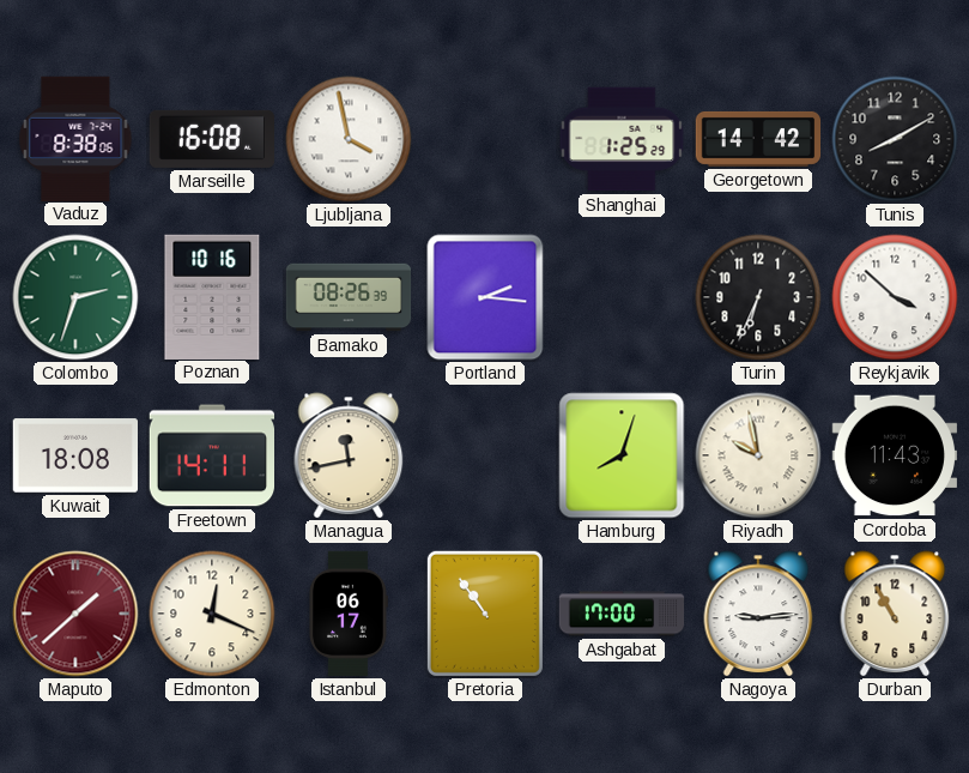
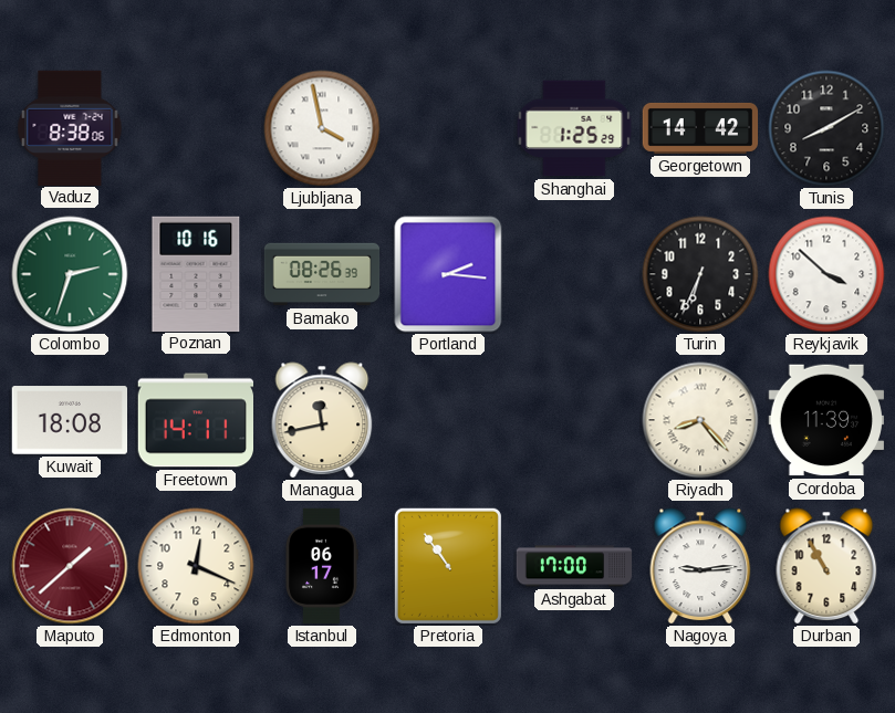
Marseille: 16:08 -> none (211, 139)
Hamburg: 8:03 -> none (622, 455)
Riyadh: 9:58 -> 8:23 (700, 420)
Cordoba: 11:43 -> 11:39 (825, 420)
